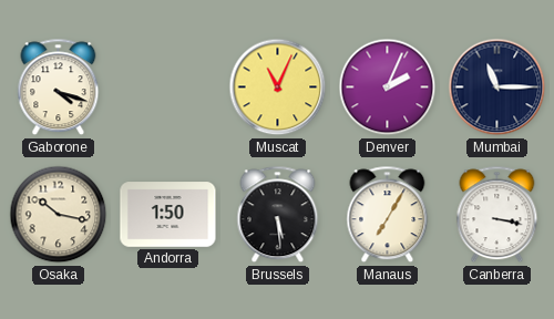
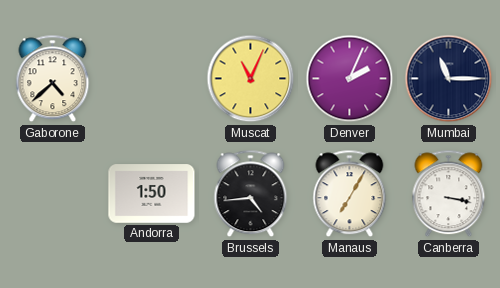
Gaborone: 4:18 -> 4:38 (53, 79)
Osaka: 10:17 -> none (59, 215)
Brussels: 5:29 -> 4:44 (251, 194)
